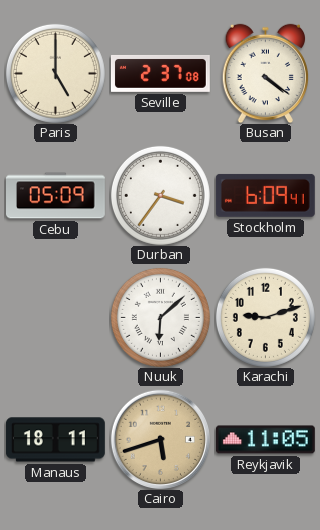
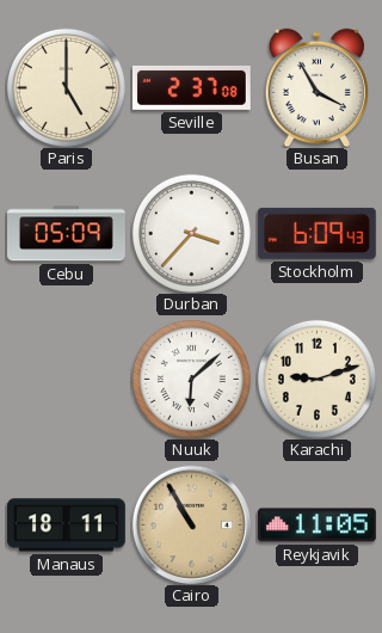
Busan: 4:21 -> 3:55 (318, 87)
Durban: 3:36 -> 3:37 (191, 233)
Stockholm: 6:09:41 -> 6:09:43 (316, 233)
Cairo: 5:42 -> 10:55 (191, 524)
